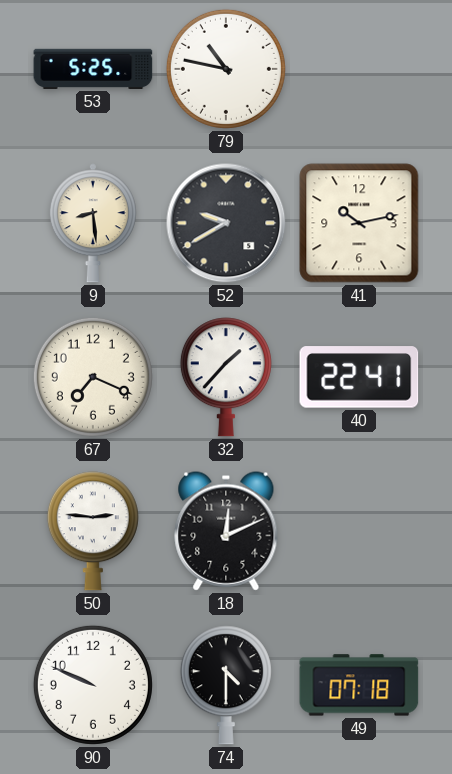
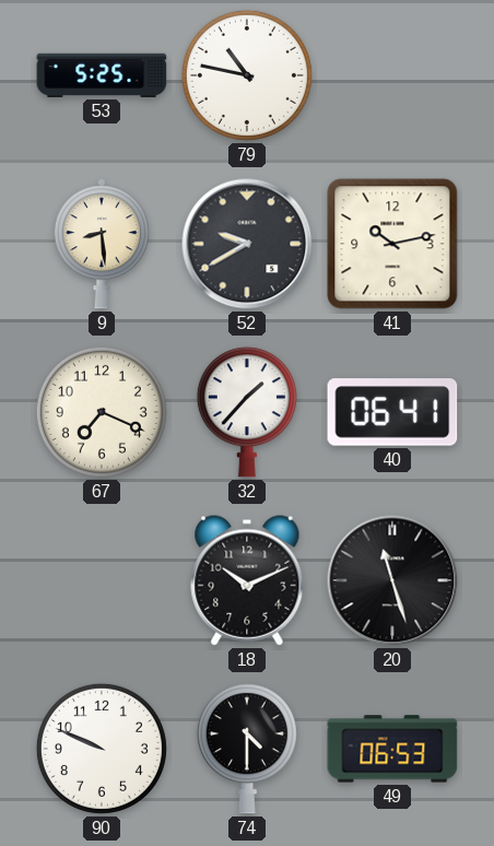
40: 22:41 -> 06:41 (392, 412)
50: 2:46 -> none (93, 531)
18: 12:11 -> 10:11 (247, 580)
20: none -> 11:27 (392, 580)
49: 07:18 -> 06:53 (392, 749)
